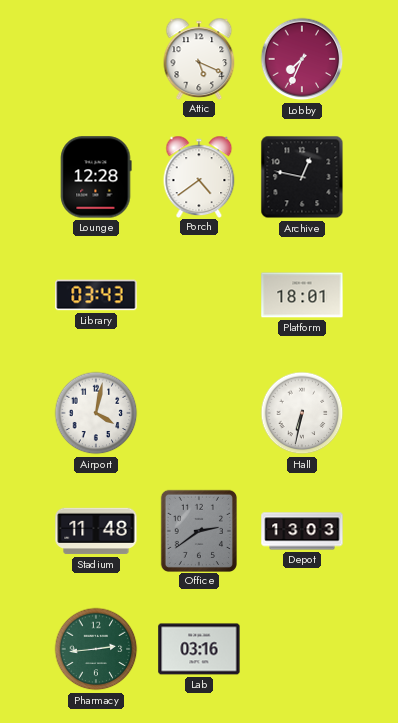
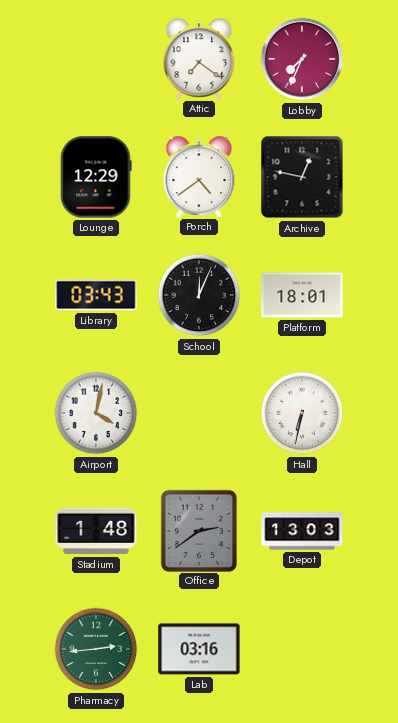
Attic: 5:19 -> 7:21 (199, 58)
Lounge: 12:28 -> 12:29 (96, 177)
School: none -> 12:04 (199, 295)
Stadium: 11:48 -> 1:48 (96, 531)
